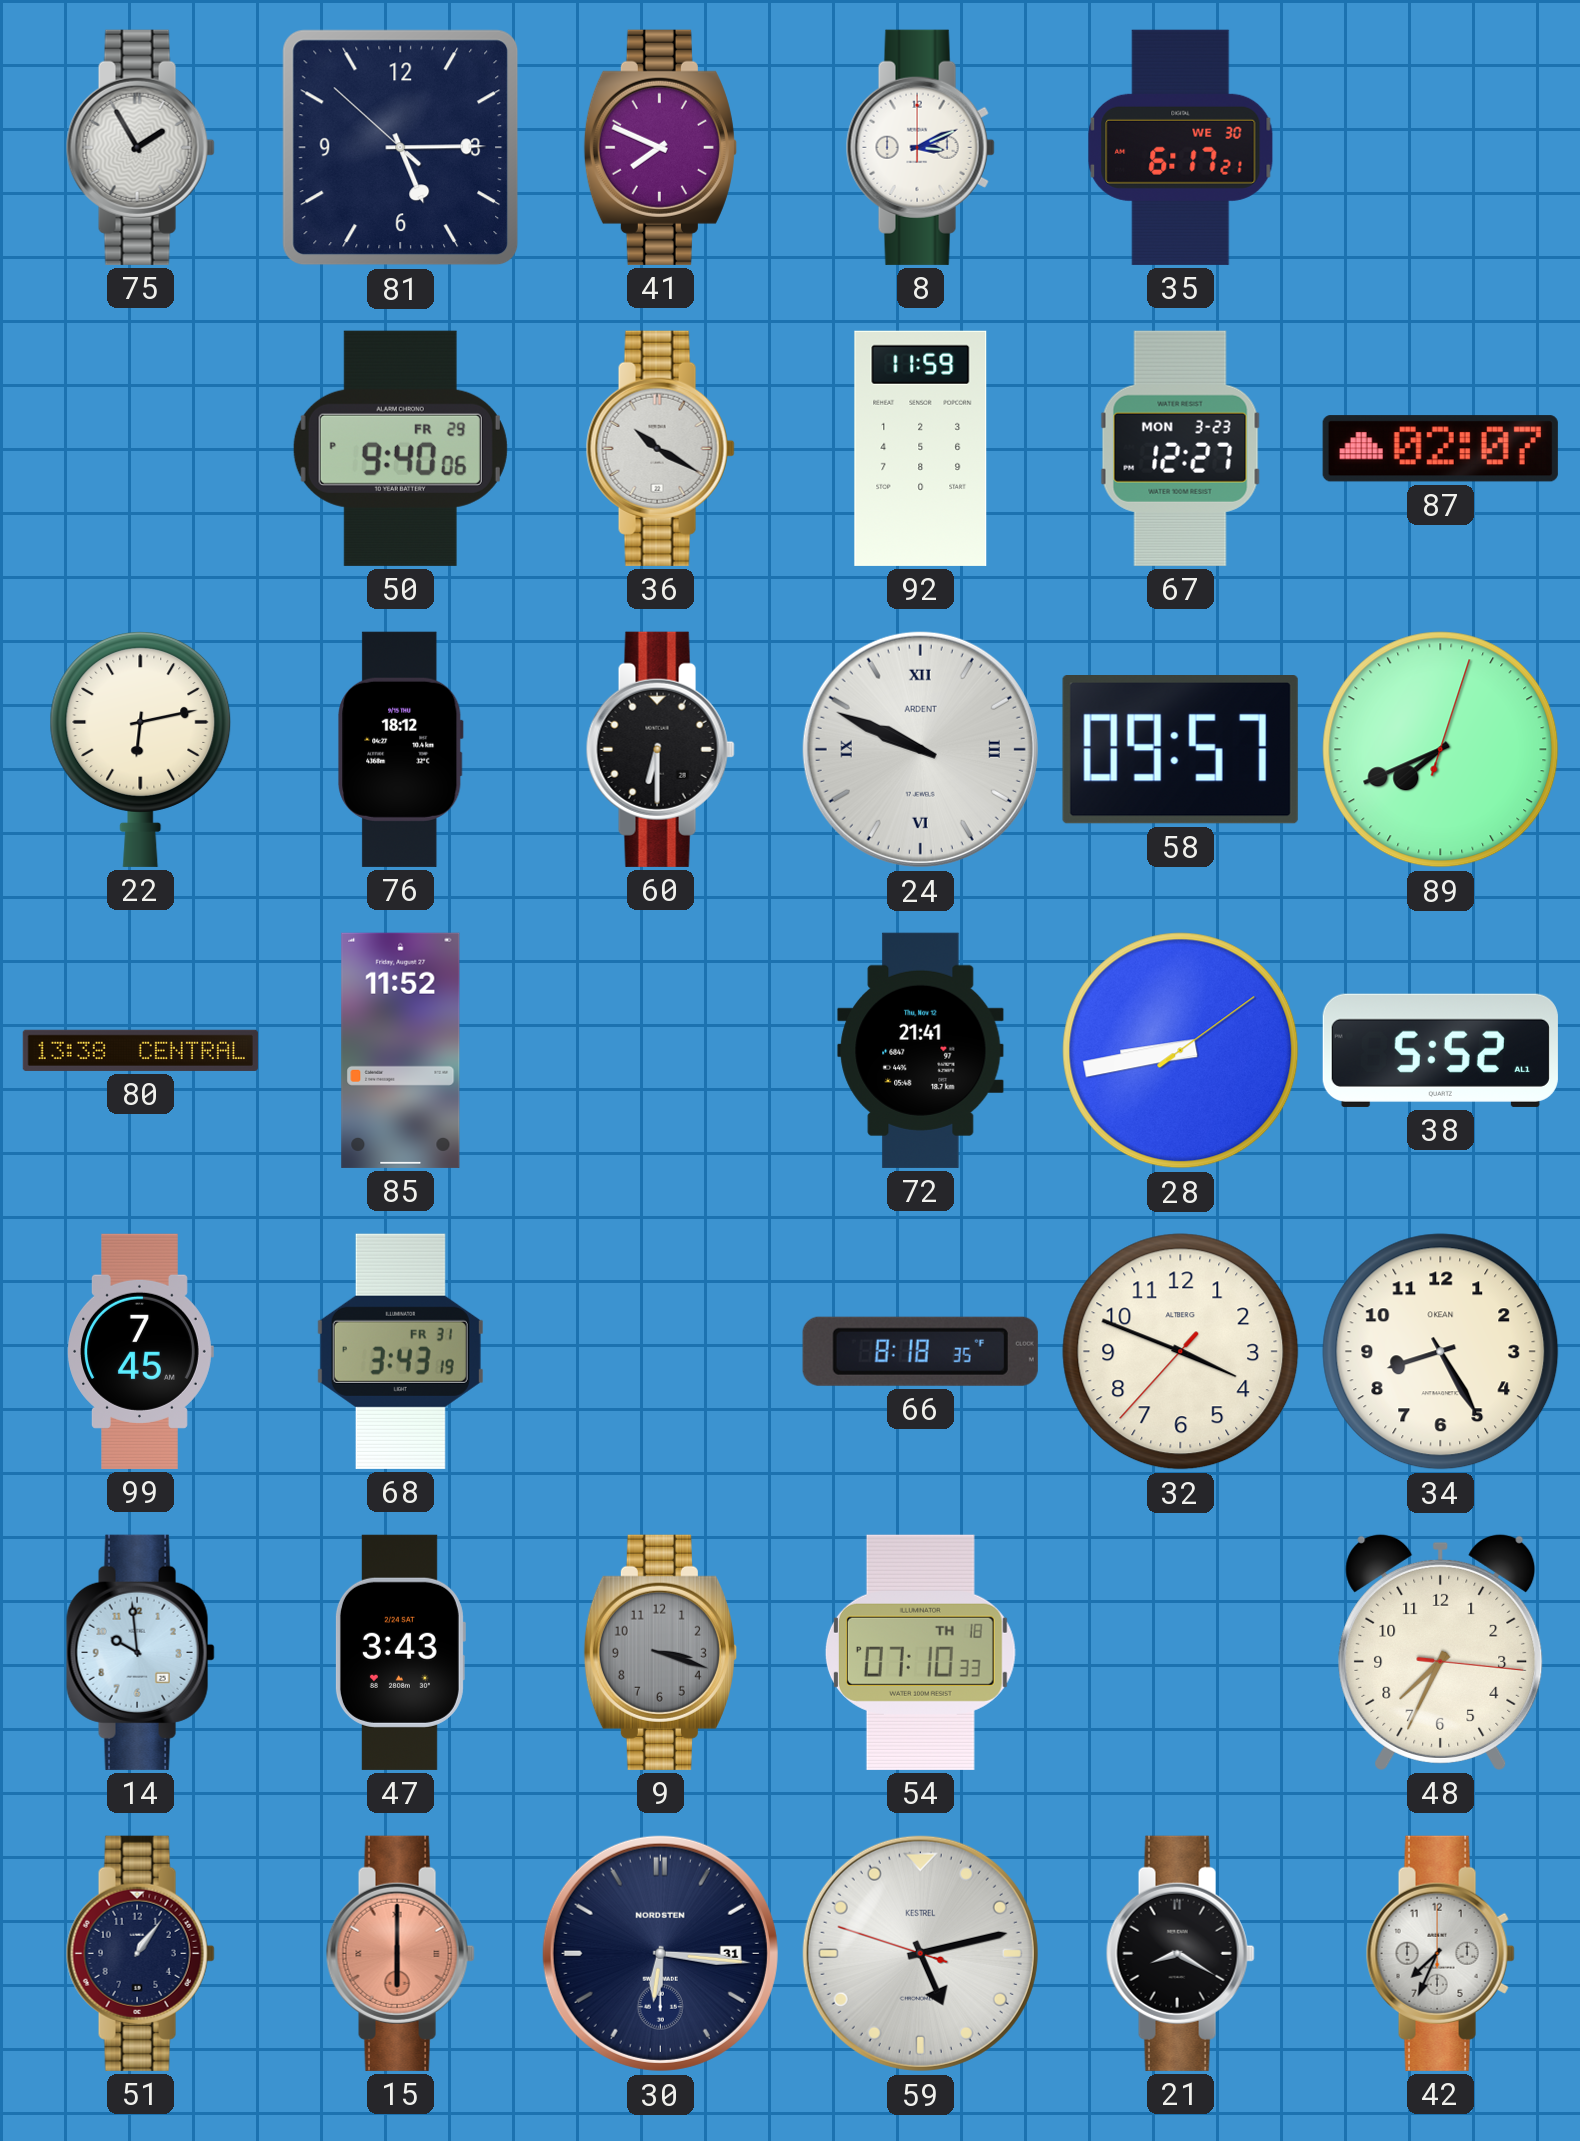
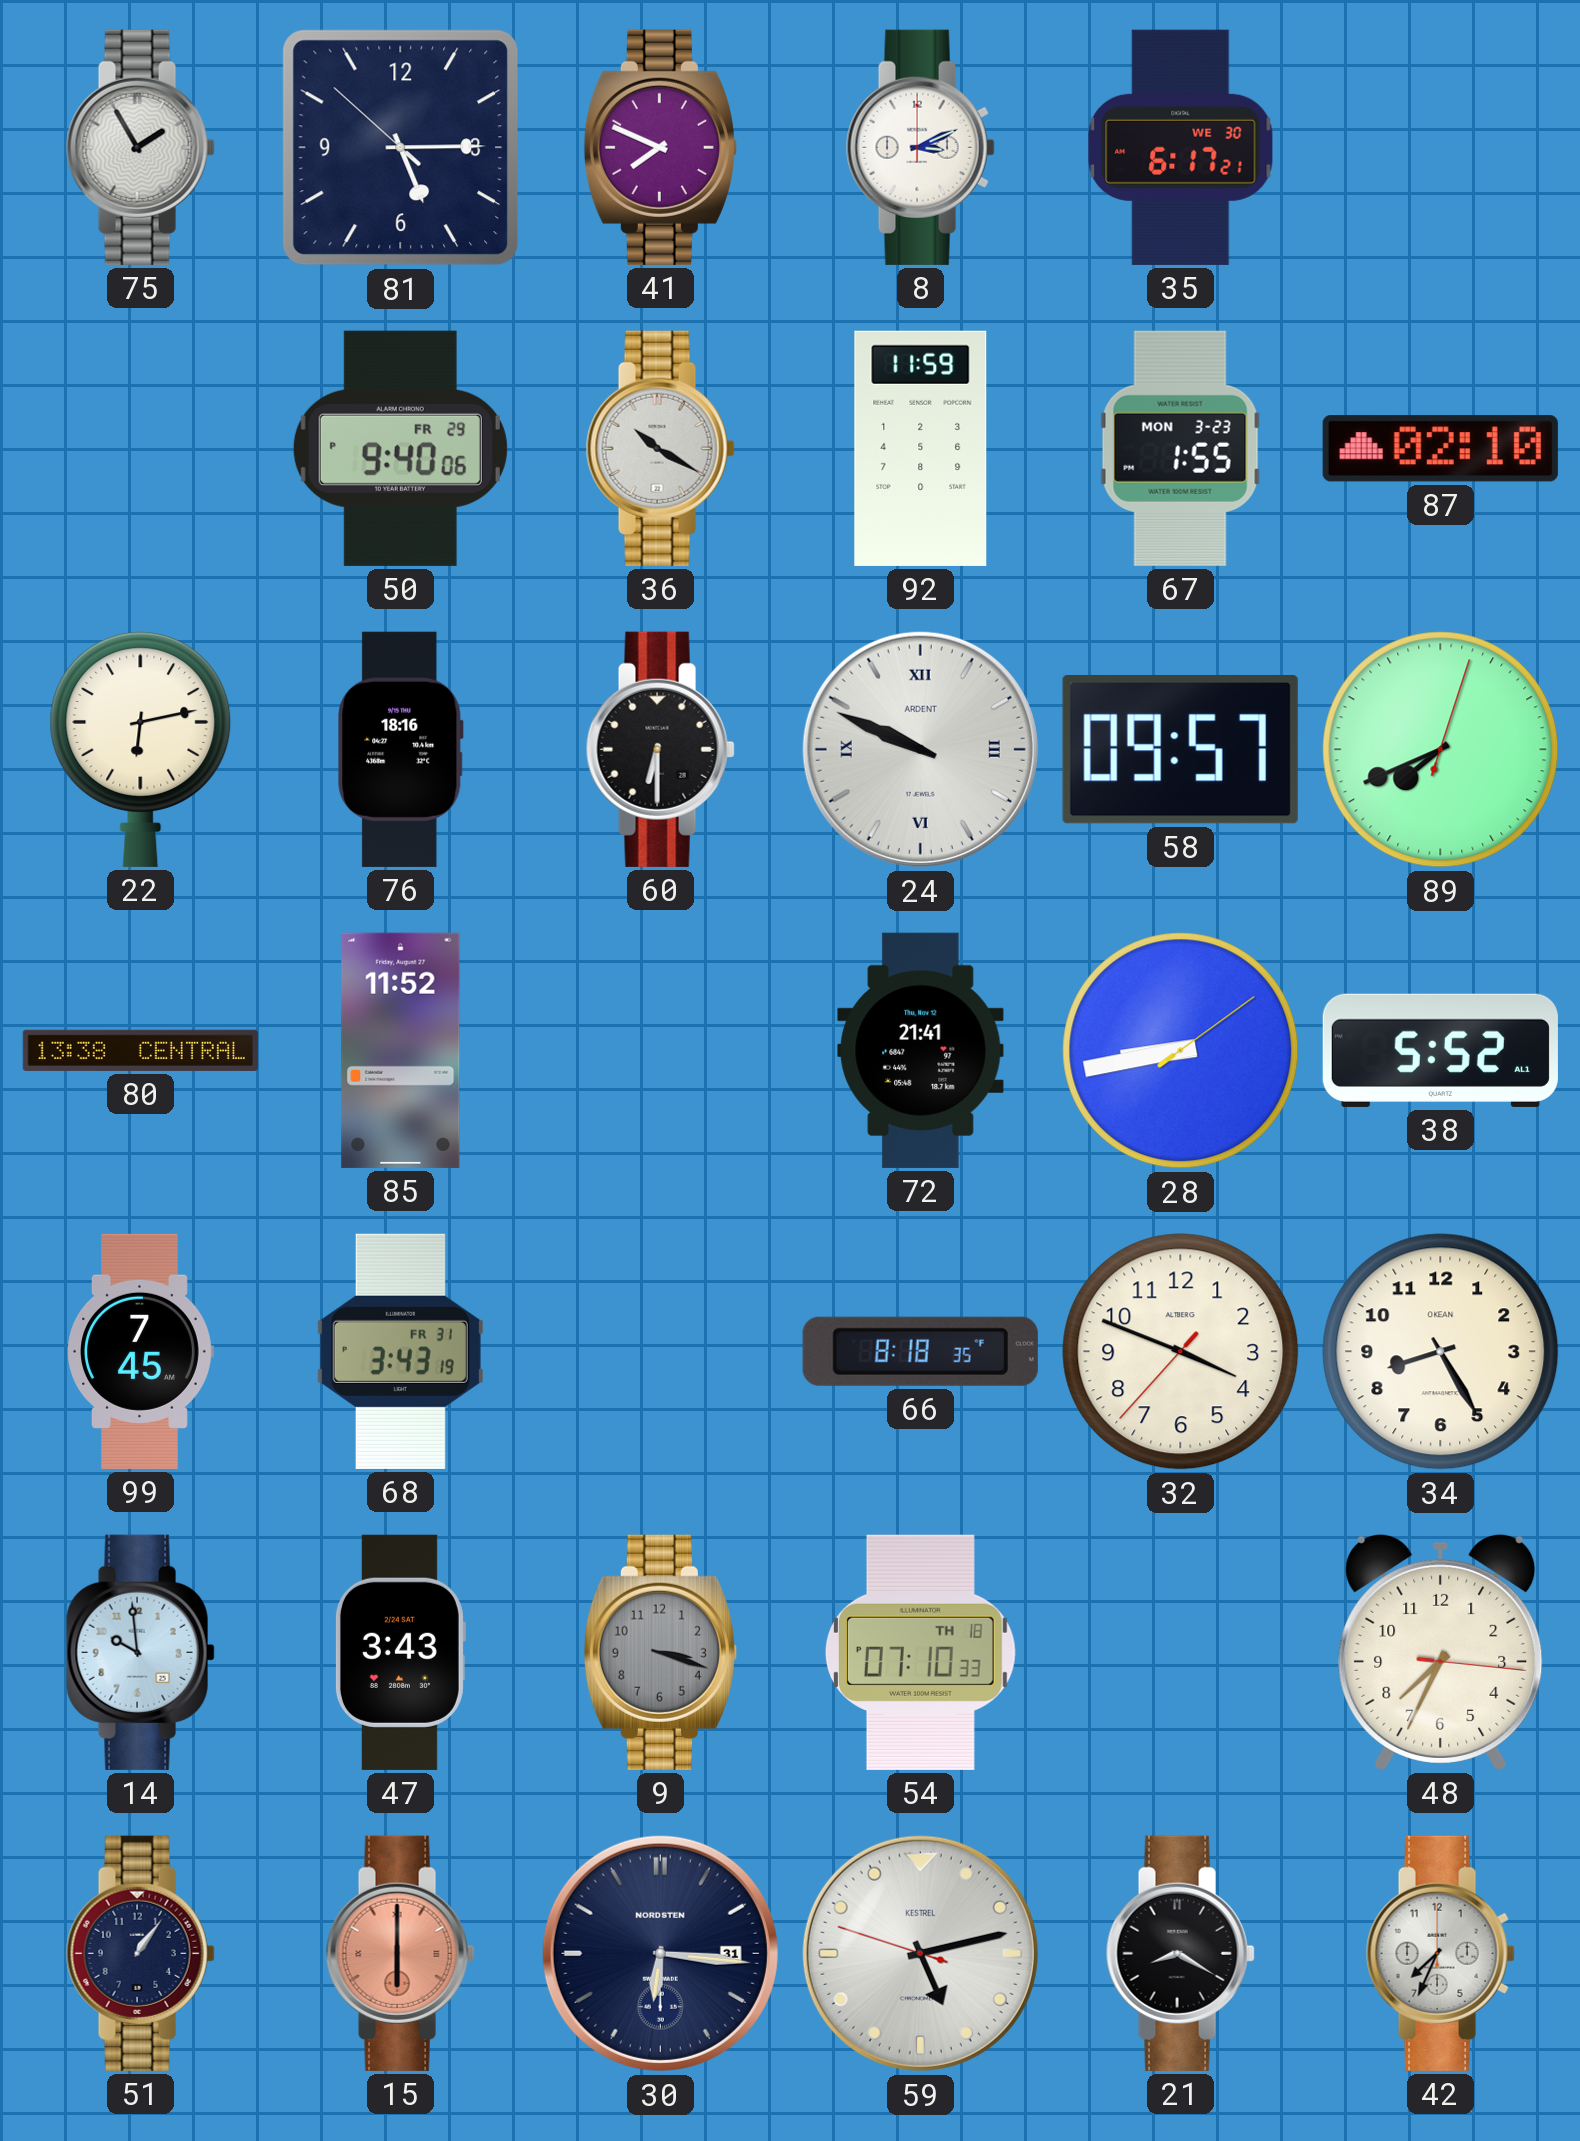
67: 12:27 -> 1:55 (1180, 448)
87: 02:07 -> 02:10 (1440, 449)
76: 18:12 -> 18:16 (401, 749)
